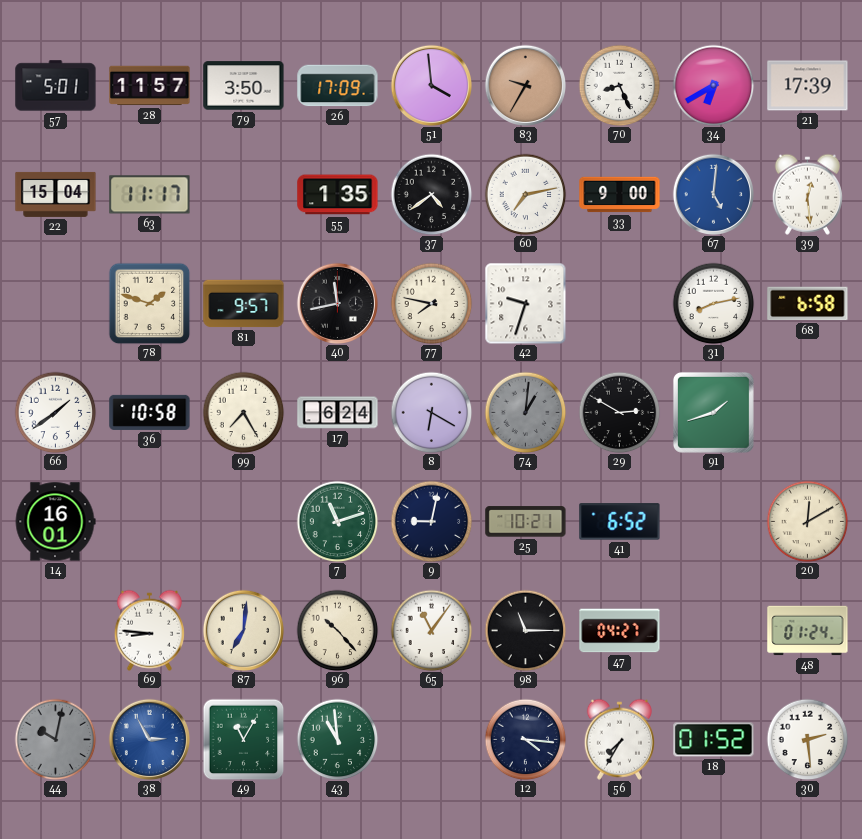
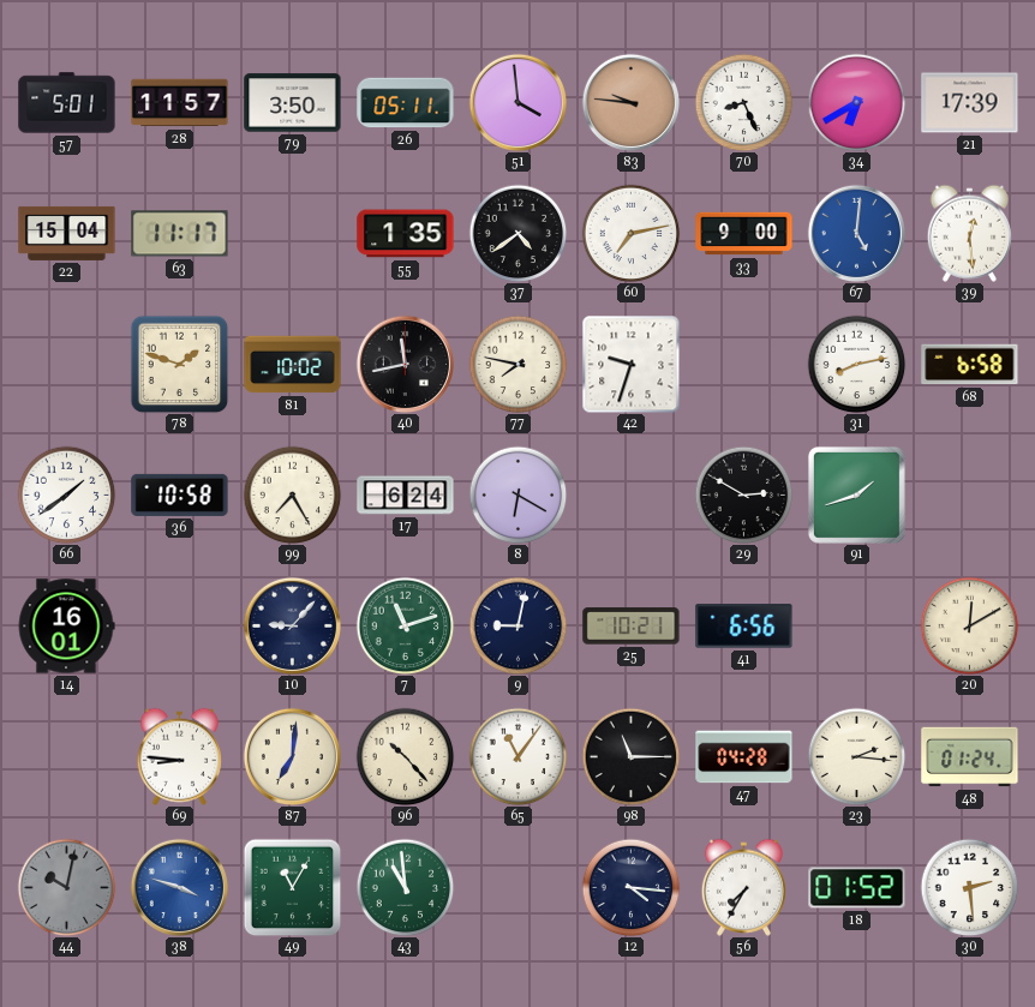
26: 17:09 -> 05:11 (406, 103)
83: 9:35 -> 9:46 (630, 102)
81: 9:57 -> 10:02 (293, 365)
74: 1:01 -> none (525, 412)
10: none -> 9:07 (292, 625)
41: 6:52 -> 6:56 (744, 627)
47: 04:27 -> 04:28 (744, 757)
23: none -> 2:16 (856, 756)
38: 2:55 -> 3:48 (179, 887)
